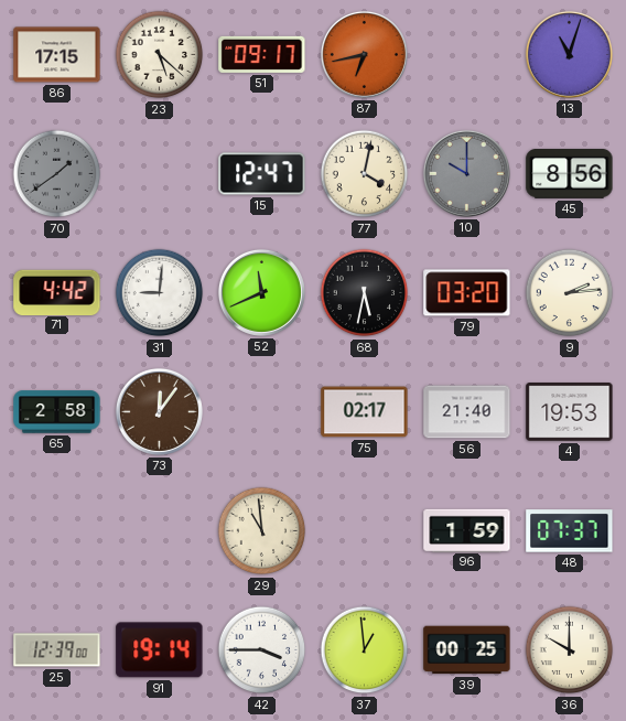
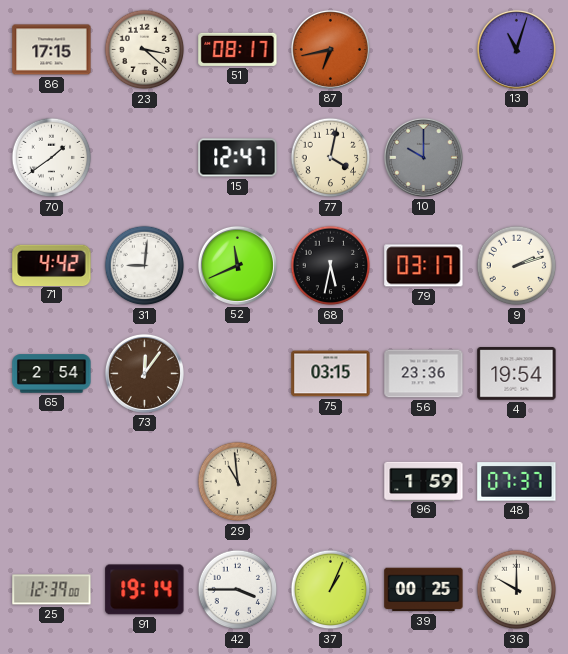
23: 5:22 -> 3:22 (145, 50)
51: 09:17 -> 08:17 (238, 49)
70 dial: grey -> white (52, 158)
45: 8:56 -> none (570, 174)
79: 03:20 -> 03:17 (424, 266)
9: 2:14 -> 2:12 (517, 266)
65: 2:58 -> 2:54 (52, 374)
75: 02:17 -> 03:15 (331, 374)
56: 21:40 -> 23:36 (424, 374)
4: 19:53 -> 19:54 (517, 374)
37: 12:59 -> 1:04 (331, 590)
